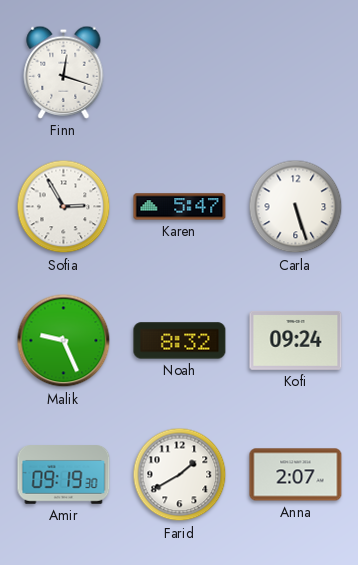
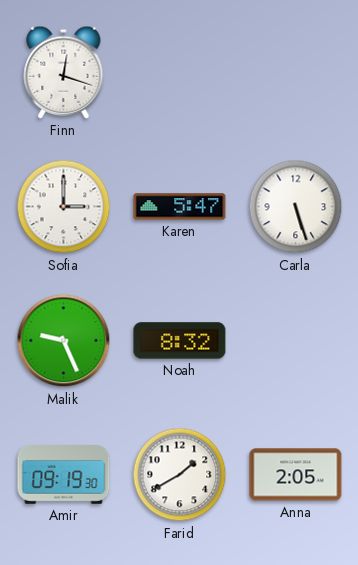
Sofia: 2:55 -> 3:00 (64, 207)
Kofi: 09:24 -> none (296, 340)
Anna: 2:07 -> 2:05 (296, 475)
